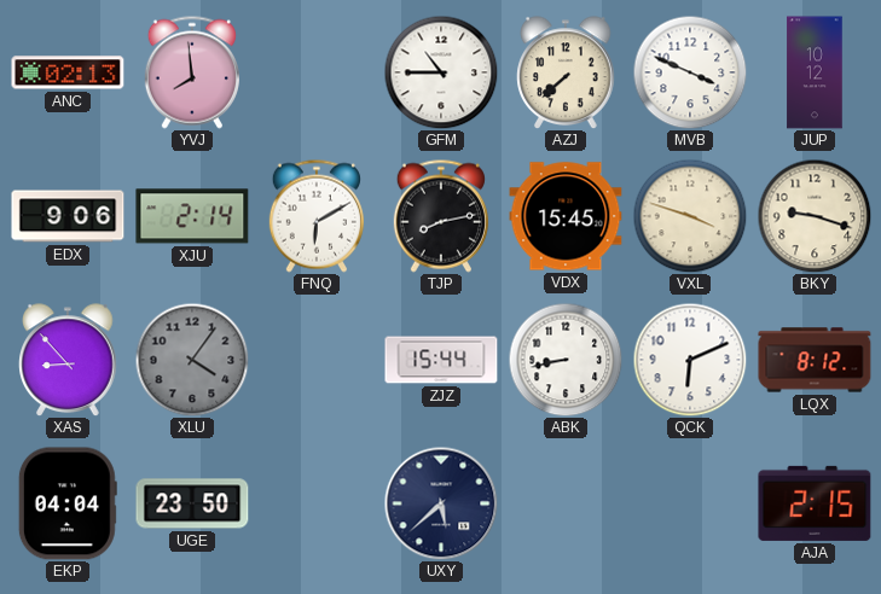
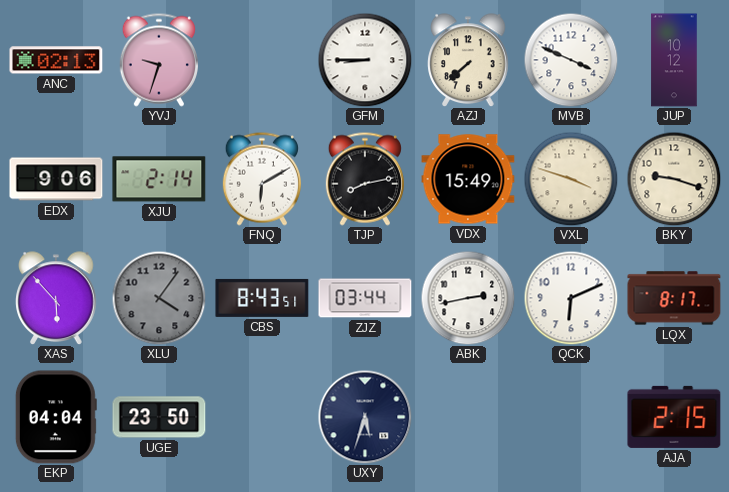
YVJ: 7:59 -> 9:33 (159, 60)
GFM: 10:45 -> 8:45 (365, 60)
VDX: 15:45 -> 15:49 (468, 179)
XAS: 8:53 -> 5:53 (56, 298)
CBS: none -> 8:43 (262, 298)
ZJZ: 15:44 -> 03:44 (365, 298)
ABK: 8:43 -> 2:43 (468, 298)
LQX: 8:12 -> 8:17 (674, 298)
UXY: 5:38 -> 5:33 (365, 417)
